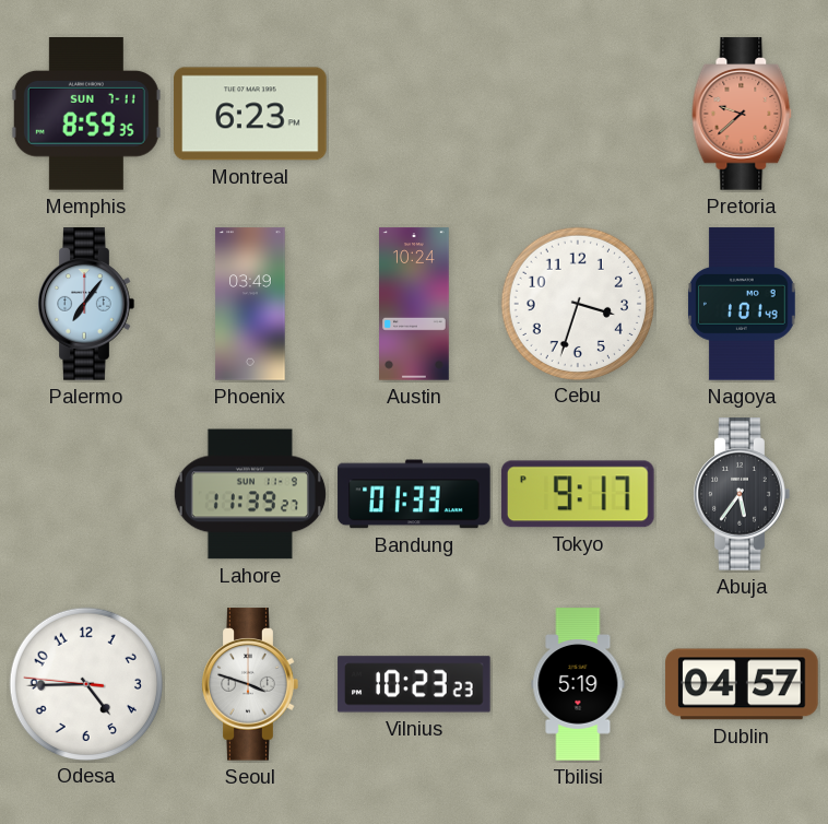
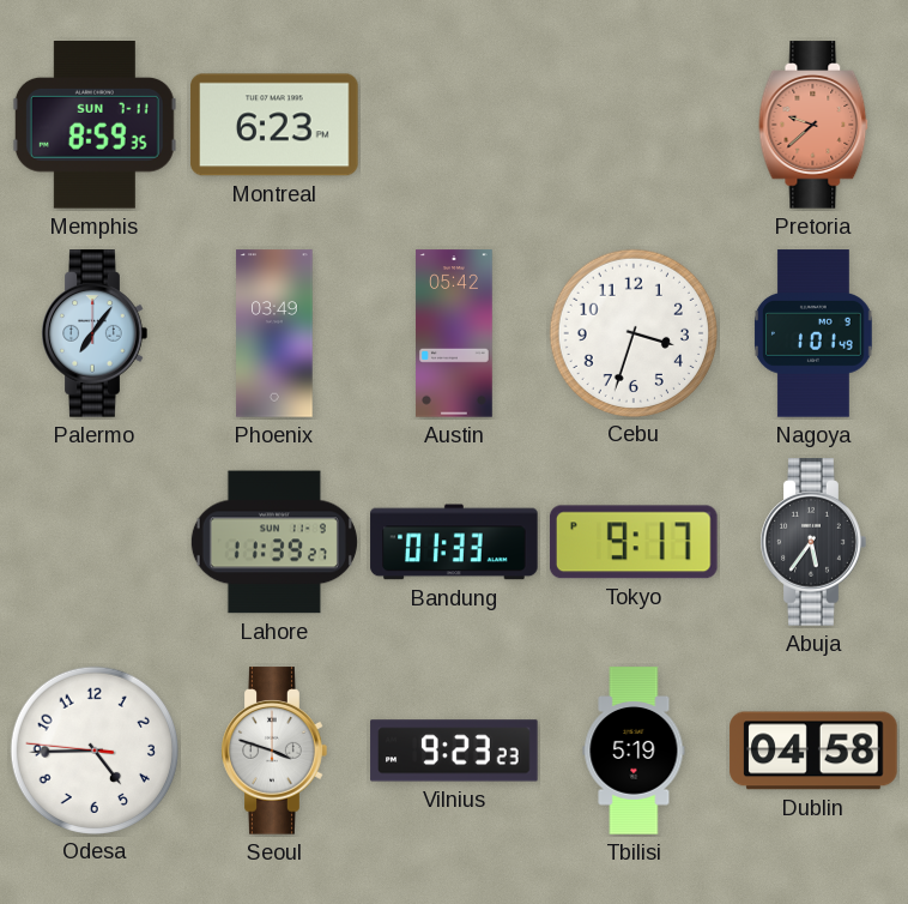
Austin: 10:24 -> 05:42 (454, 333)
Vilnius: 10:23 -> 9:23 (454, 751)
Dublin: 04:57 -> 04:58 (813, 751)
